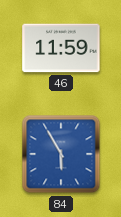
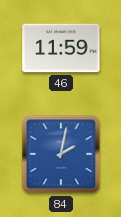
84: 5:55 -> 2:02 (61, 154)
